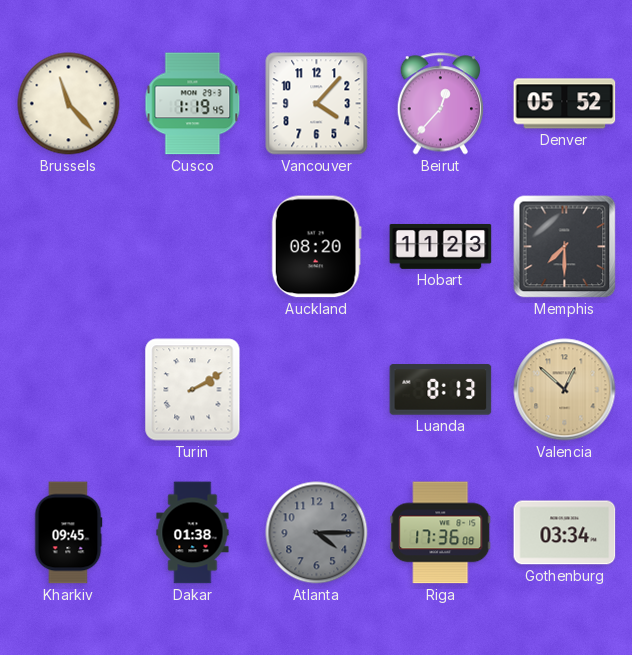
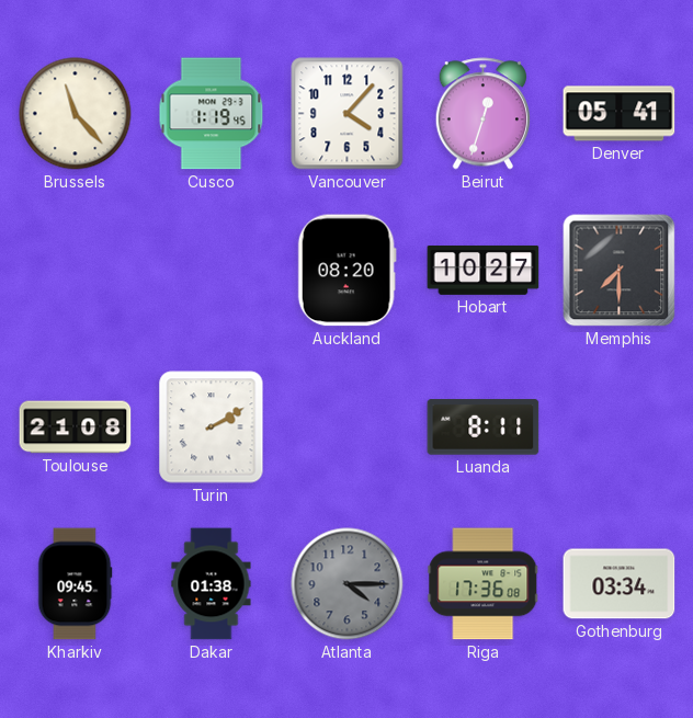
Beirut: 12:37 -> 12:33 (482, 114)
Denver: 05:52 -> 05:41 (620, 114)
Hobart: 11:23 -> 10:27 (484, 270)
Toulouse: none -> 21:08 (76, 428)
Luanda: 8:13 -> 8:11 (484, 428)
Valencia: 12:52 -> none (565, 390)
